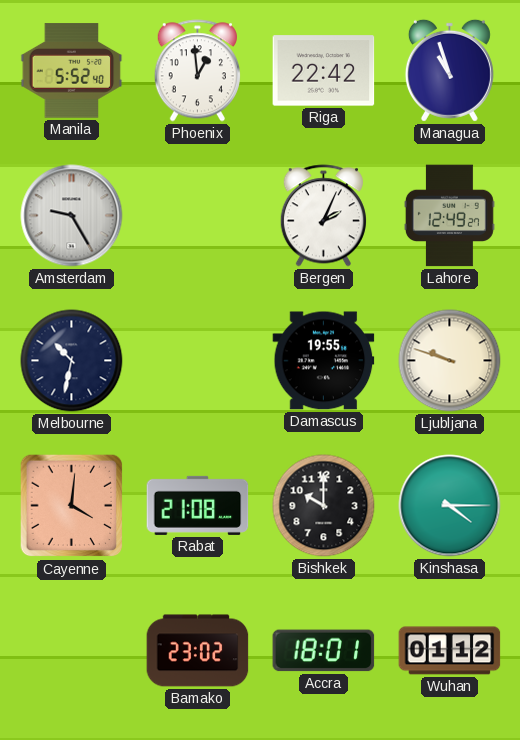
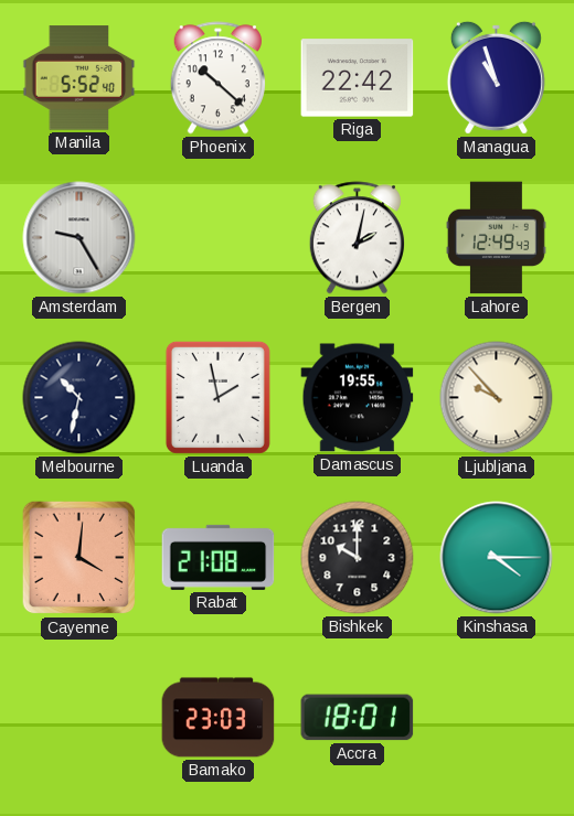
Phoenix: 12:59 -> 10:22 (217, 78)
Bergen: 2:04 -> 2:02 (357, 238)
Lahore: 12:49:27 -> 12:49:43 (496, 238)
Luanda: none -> 1:58 (217, 397)
Ljubljana: 9:48 -> 9:53 (497, 398)
Bamako: 23:02 -> 23:03 (219, 718)
Wuhan: 01:12 -> none (450, 651)
